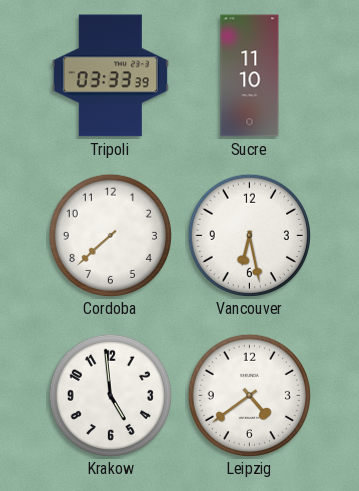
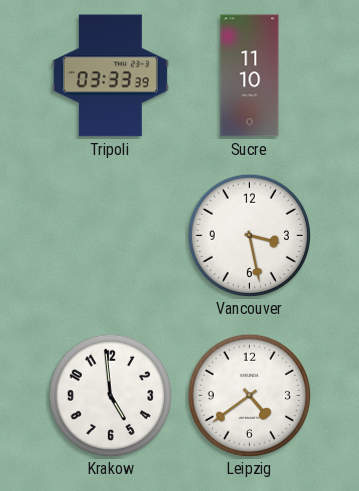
Cordoba: 7:38 -> none (110, 235)
Vancouver: 6:28 -> 3:28 (249, 235)
